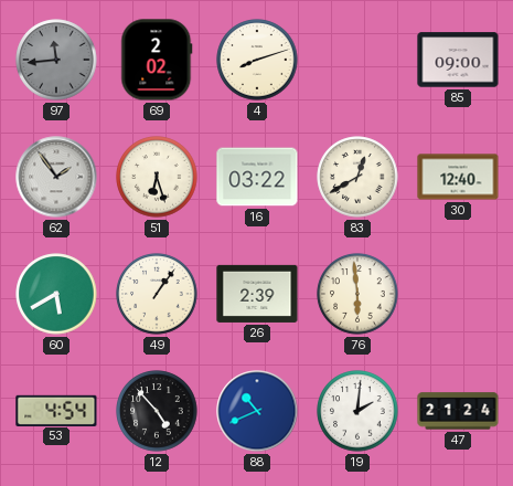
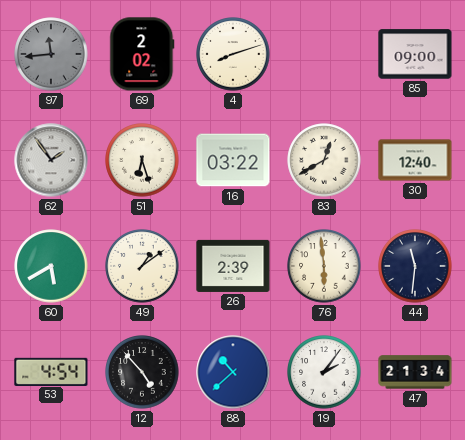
49: 1:06 -> 1:09 (142, 266)
44: none -> 11:31 (415, 266)
88: 10:41 -> 10:38 (233, 372)
19: 2:01 -> 2:06 (324, 372)
47: 21:24 -> 21:34 (415, 372)
